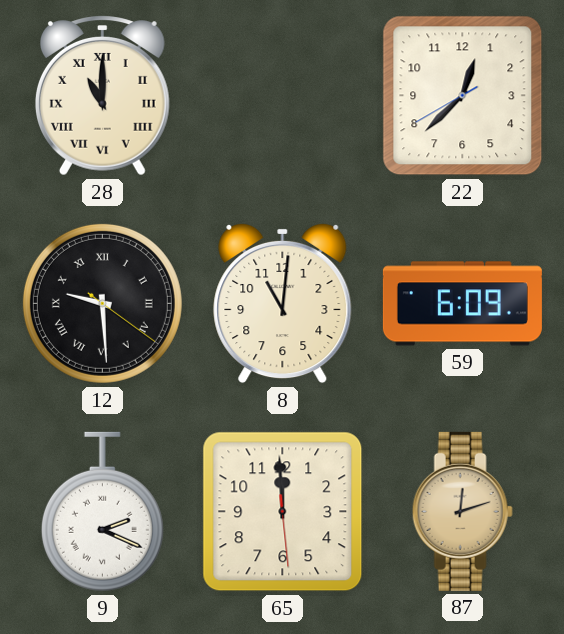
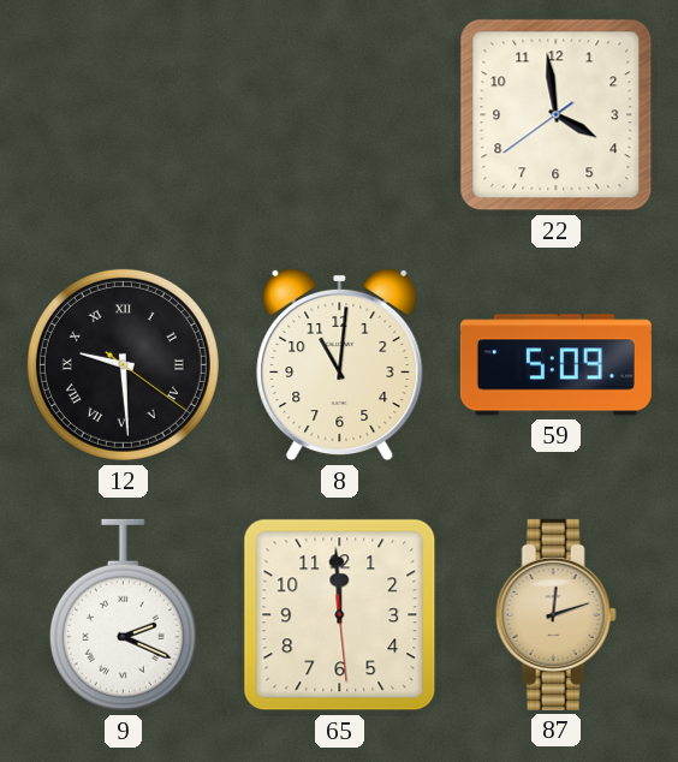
28: 11:00 -> none (102, 96)
22: 12:37 -> 3:58 (557, 115)
59: 6:09 -> 5:09 (555, 365)
